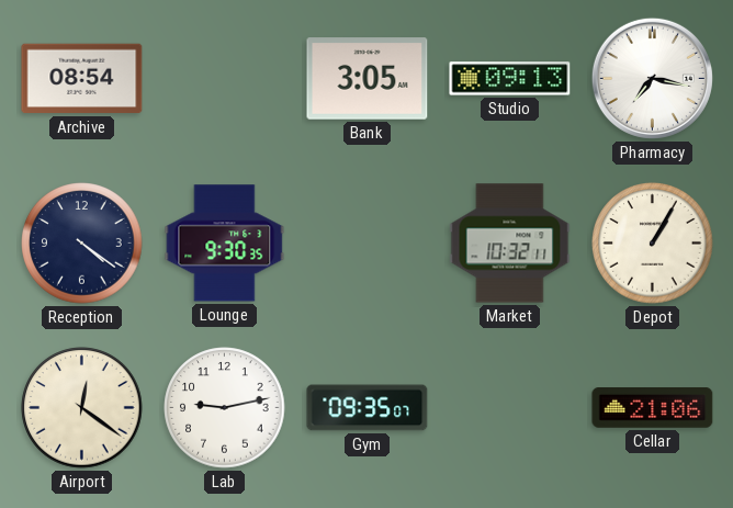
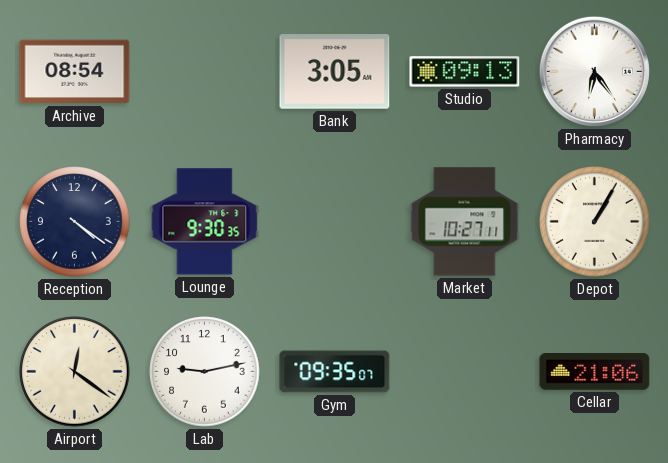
Pharmacy: 7:17 -> 6:24 (594, 71)
Market: 10:32 -> 10:27 (465, 222)
